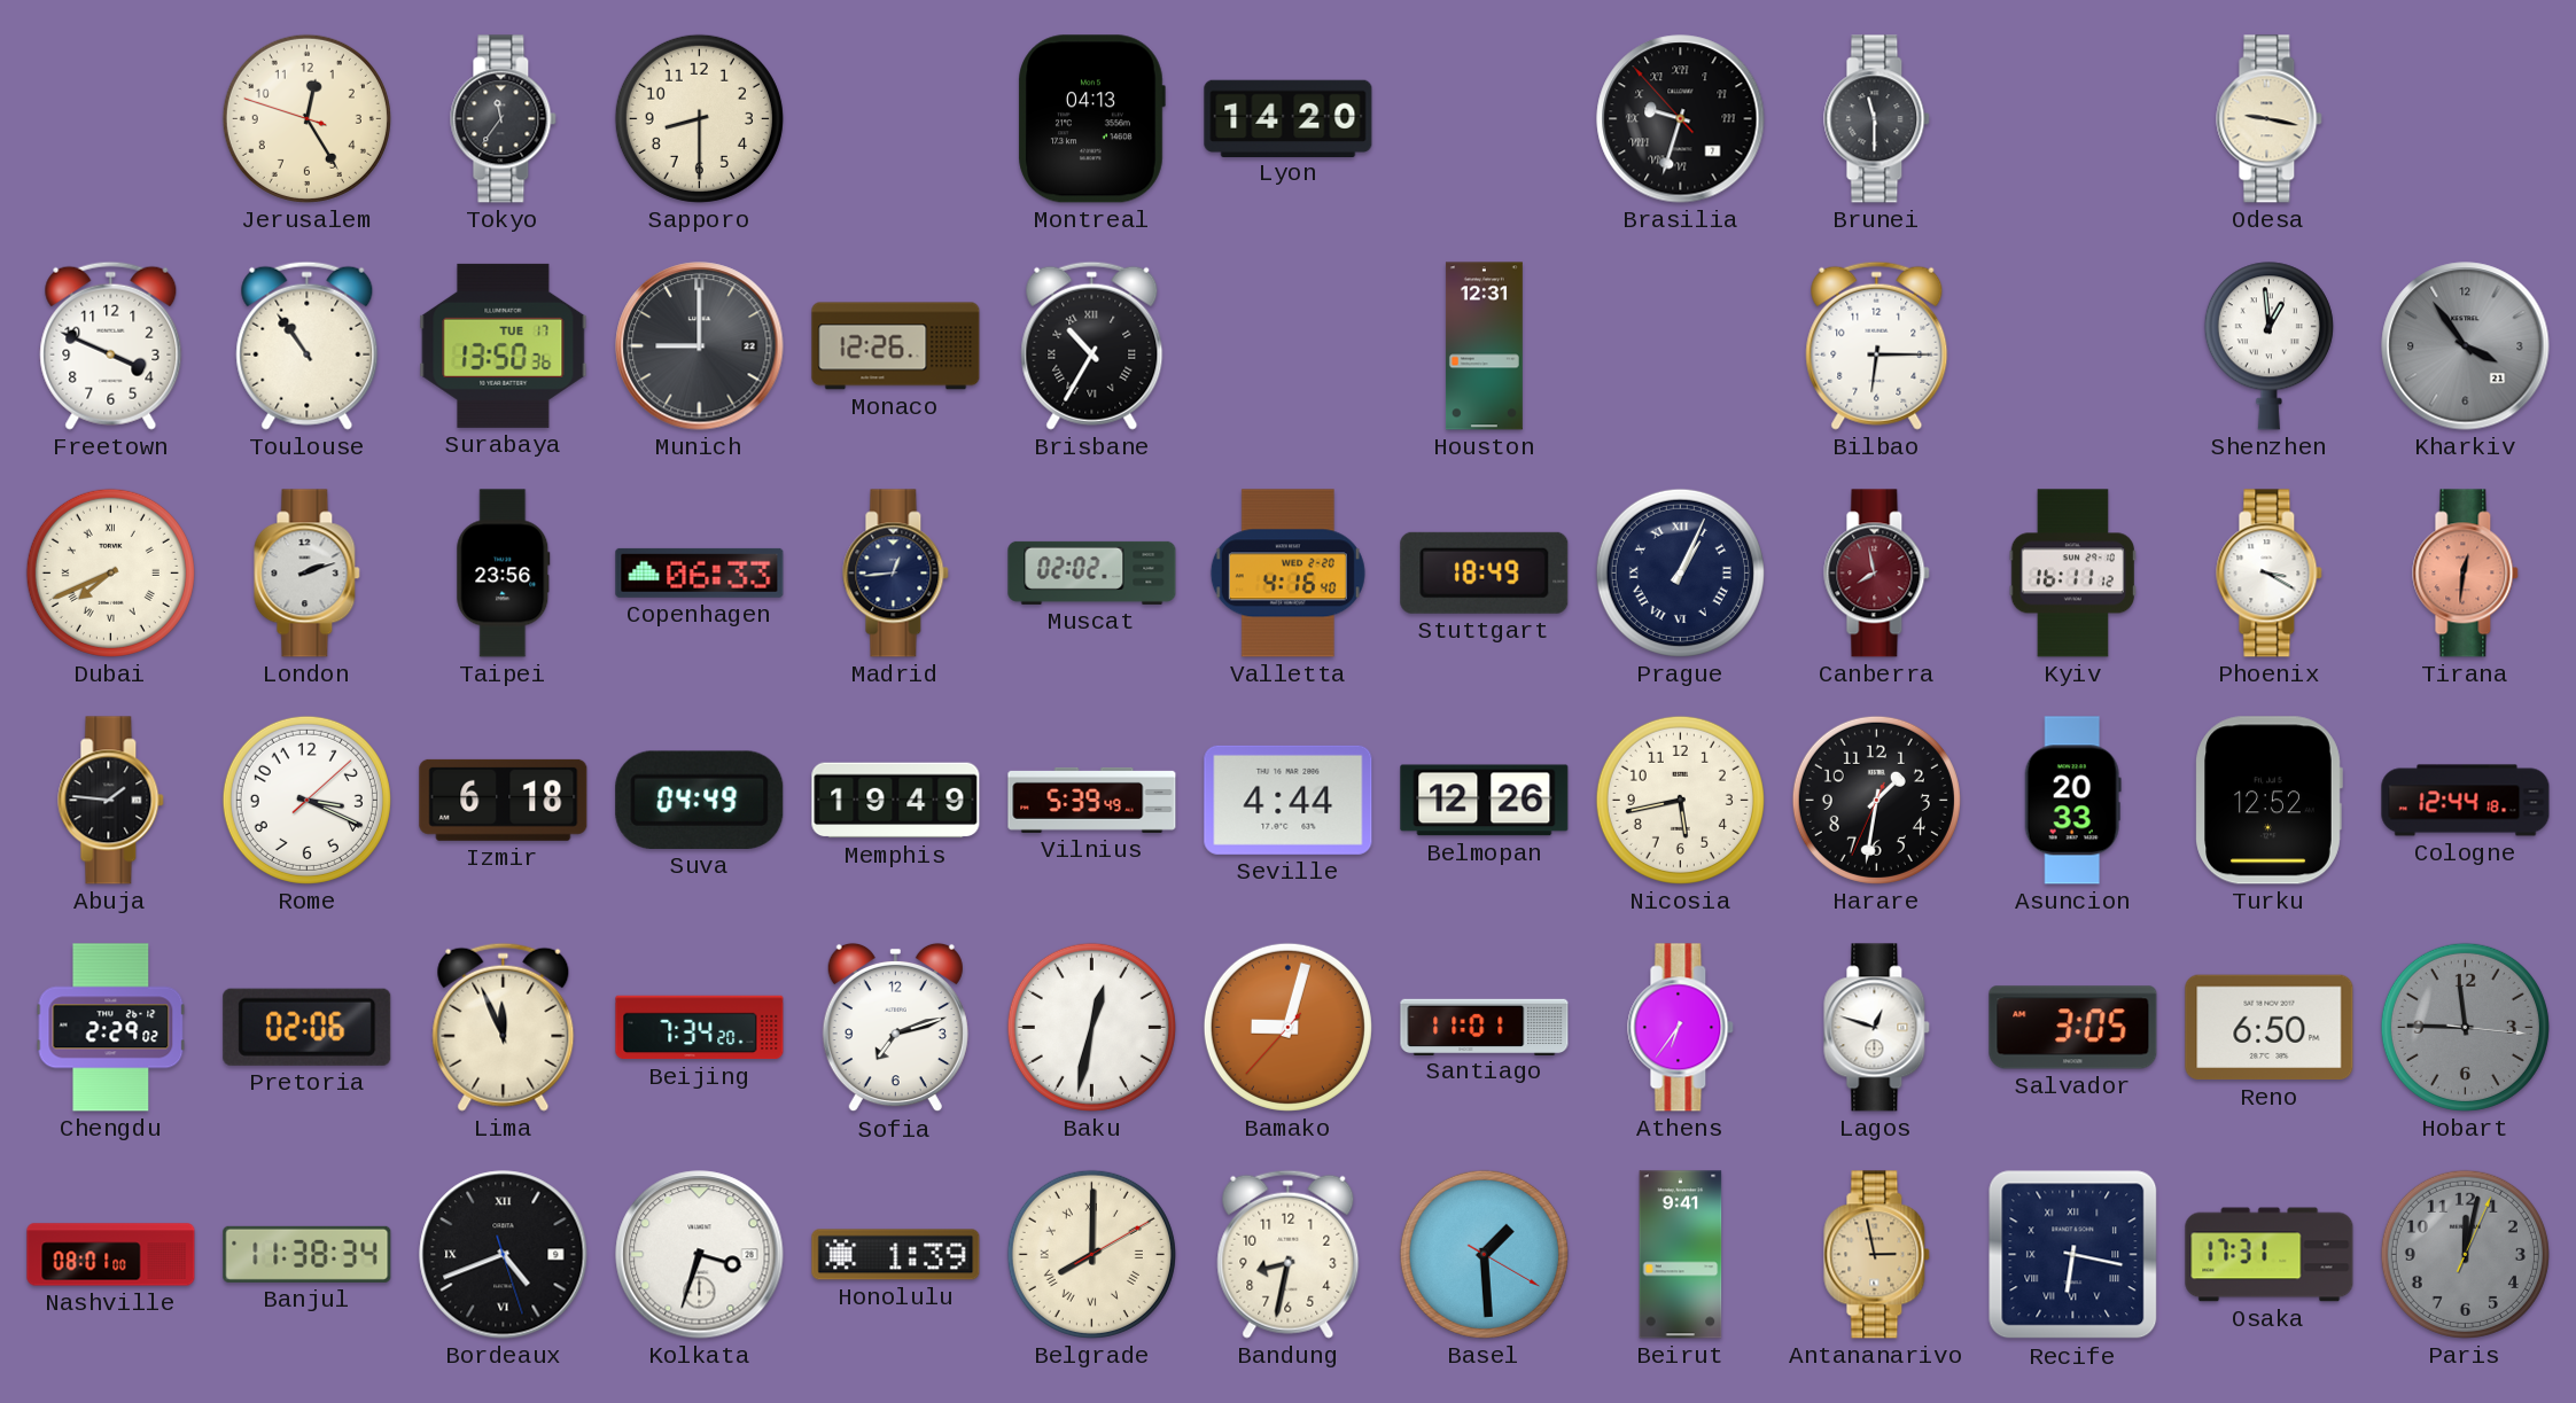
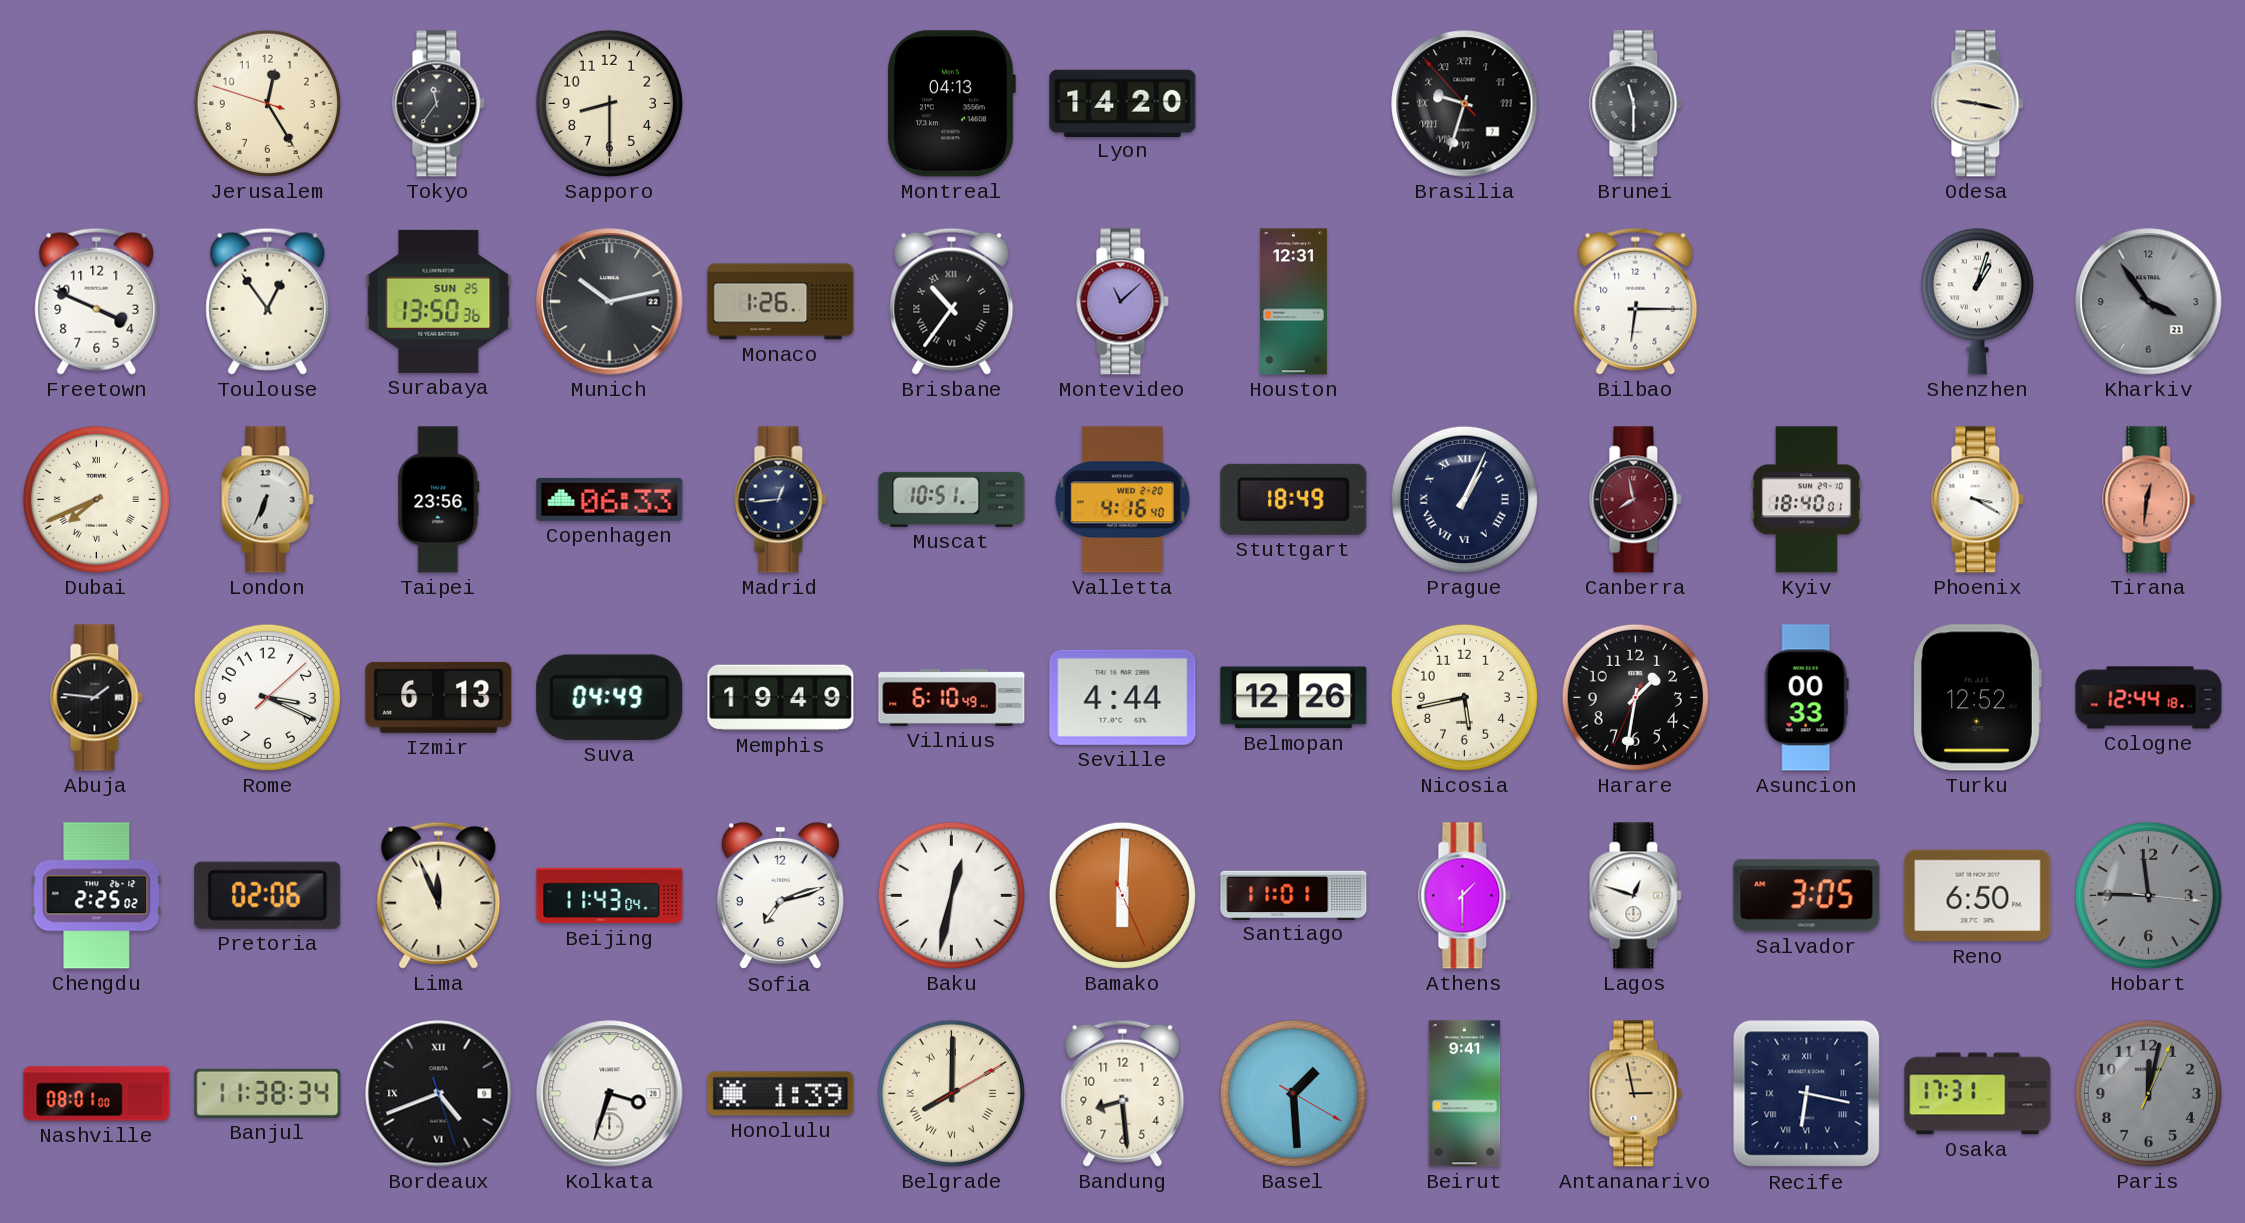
Toulouse: 10:54 -> 12:54 (268, 301)
Surabaya date: TUE 17 -> SUN 25 (439, 301)
Munich: 9:00 -> 10:13 (610, 302)
Monaco: 12:26 -> 1:26 (781, 302)
Brisbane: 10:35 -> 10:36 (952, 301)
Montevideo: none -> 11:08 (1123, 302)
Shenzhen: 12:59 -> 1:03 (1977, 302)
London: 2:12 -> 6:34 (268, 500)
Muscat: 02:02 -> 10:51 (952, 499)
Kyiv: 16:11 -> 18:40 (1806, 500)
Izmir: 6:18 -> 6:13 (439, 697)
Vilnius: 5:39 -> 6:10 (952, 697)
Asuncion: 20:33 -> 00:33 (1806, 698)
Chengdu: 2:29 -> 2:25 (97, 896)
Beijing: 7:34 -> 11:43 (610, 896)
Bamako: 9:02 -> 6:00 (1122, 895)
Athens: 6:36 -> 1:30 (1465, 896)
Bandung: 8:32 -> 8:29 (1123, 1093)
